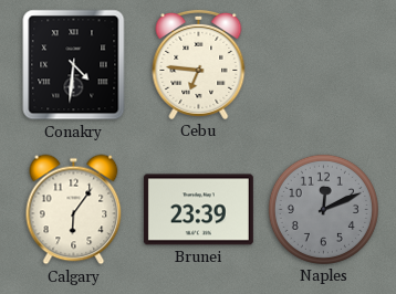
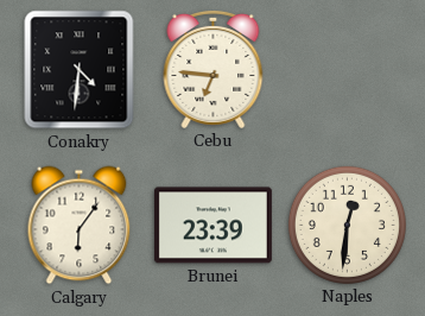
Naples: 12:11 -> 12:31 (347, 225)
Naples dial: grey -> cream (347, 225)
